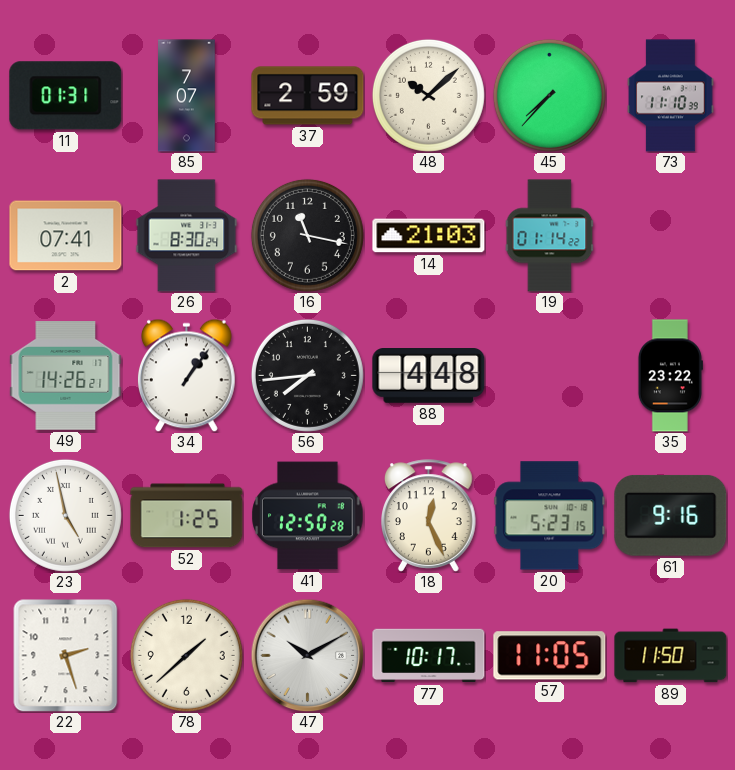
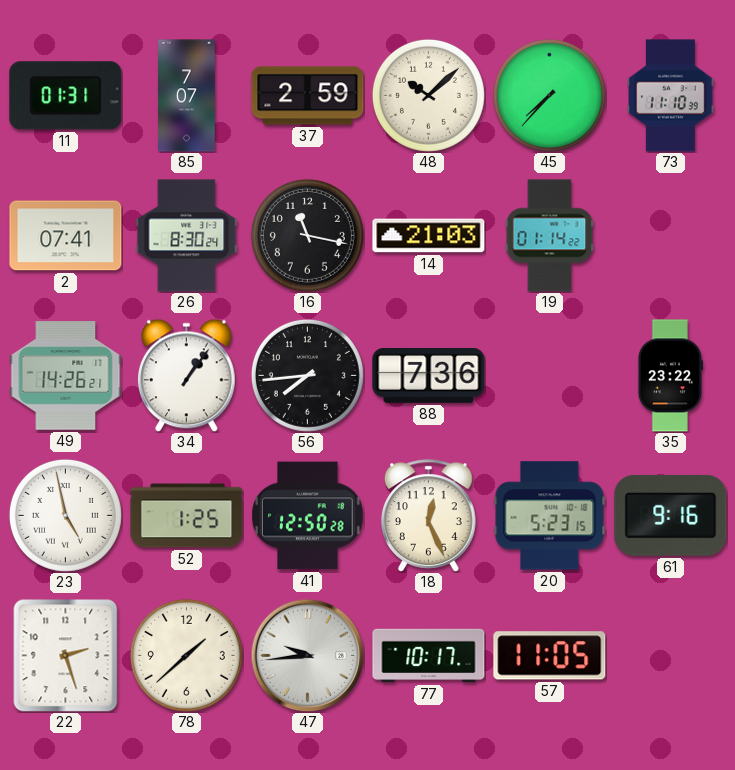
88: 4:48 -> 7:36 (429, 376)
47: 10:10 -> 9:44 (307, 655)
89: 11:50 -> none (671, 656)
